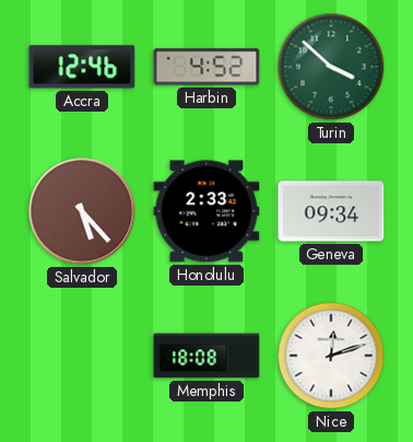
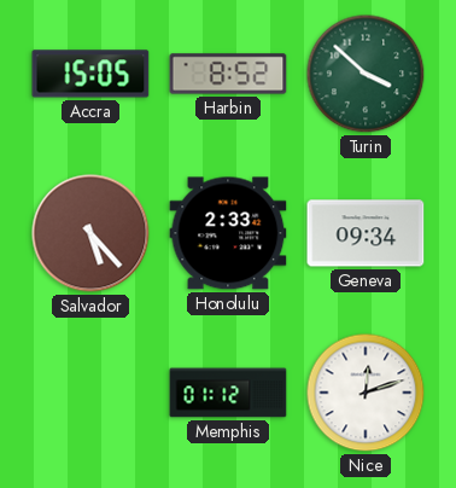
Accra: 12:46 -> 15:05 (90, 74)
Harbin: 4:52 -> 8:52 (228, 74)
Memphis: 18:08 -> 01:12 (228, 393)
